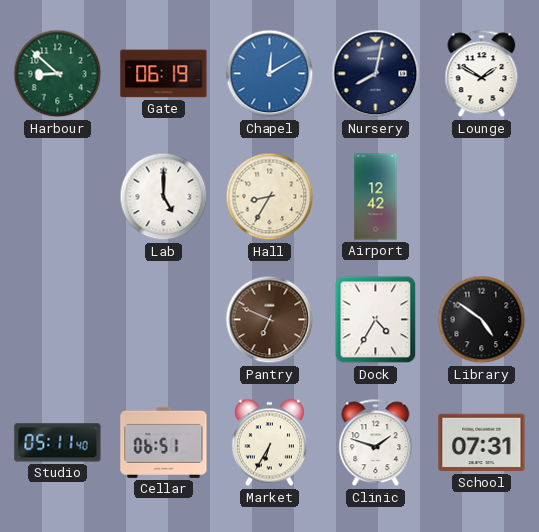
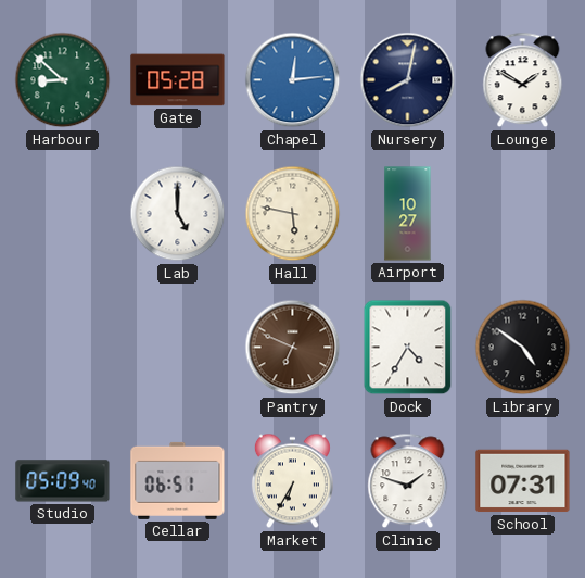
Gate: 06:19 -> 05:28 (178, 80)
Chapel: 12:10 -> 12:14 (293, 80)
Hall: 8:35 -> 5:47 (293, 214)
Airport: 12:42 -> 10:27 (408, 214)
Studio: 05:11 -> 05:09 (63, 481)
